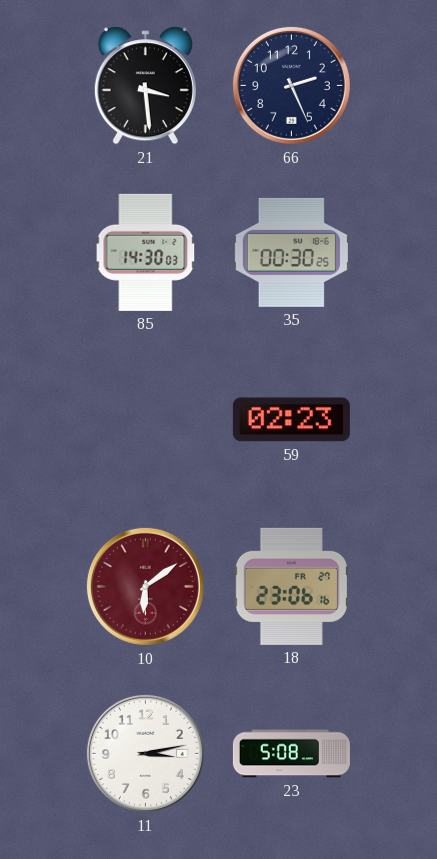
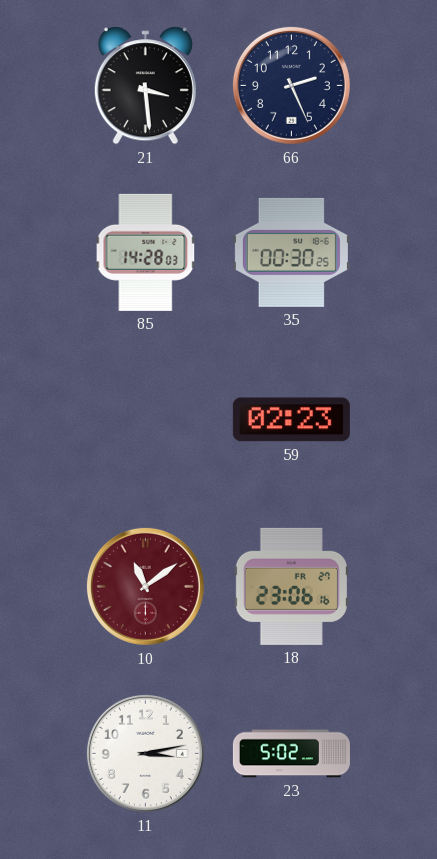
85: 14:30 -> 14:28 (146, 252)
10: 6:09 -> 11:09 (145, 586)
23: 5:08 -> 5:02 (291, 754)
